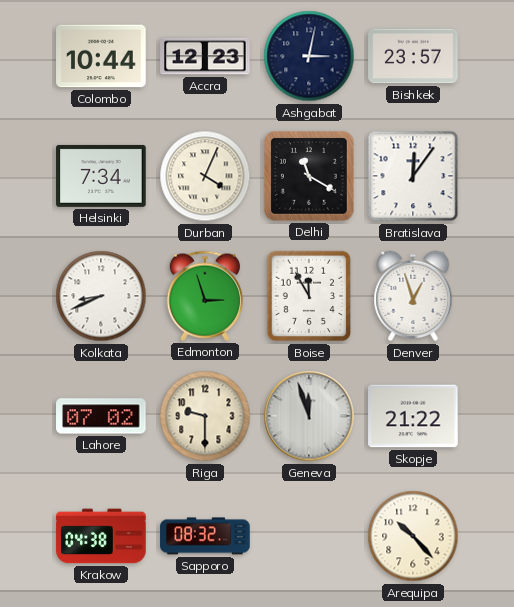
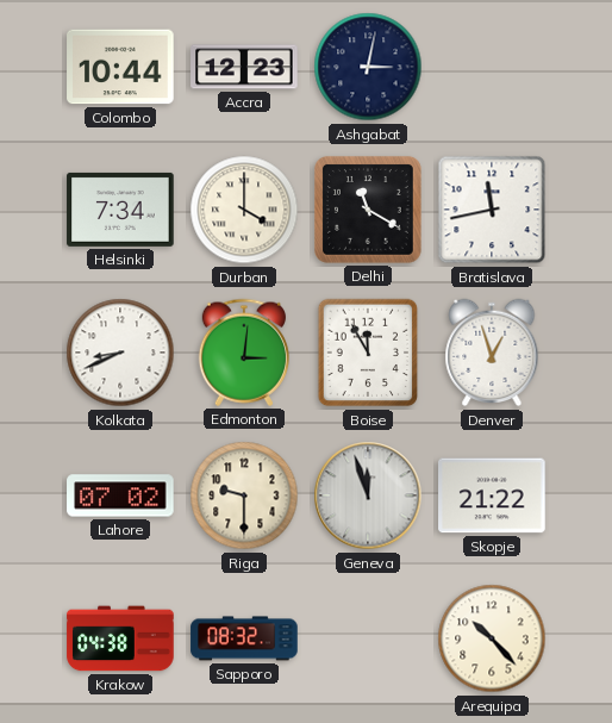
Bishkek: 23:57 -> none (413, 56)
Durban: 4:04 -> 4:00 (244, 210)
Bratislava: 12:06 -> 11:43 (492, 210)
Edmonton: 2:57 -> 3:01 (244, 353)
